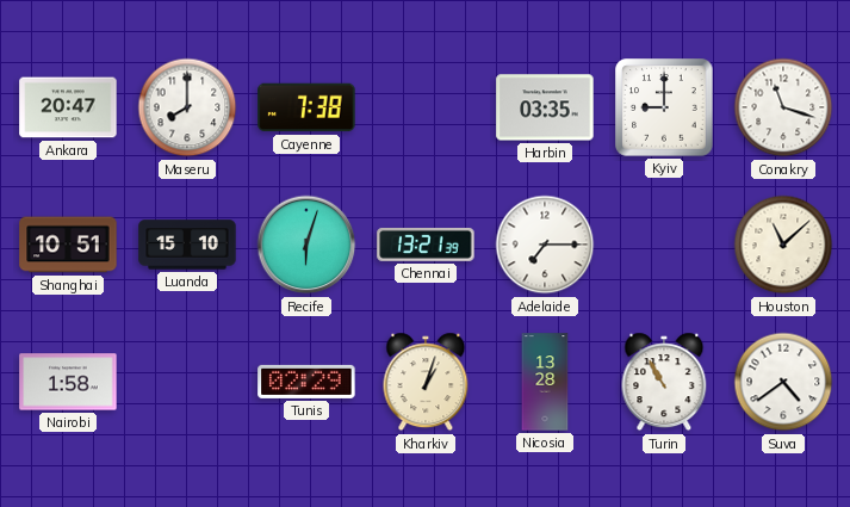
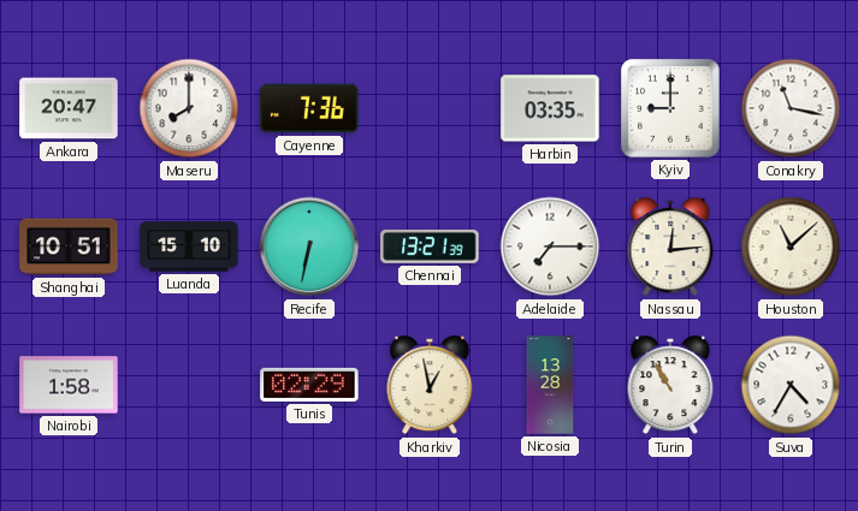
Cayenne: 7:38 -> 7:36 (309, 108)
Conakry: 11:18 -> 11:17 (791, 108)
Recife: 6:03 -> 6:32 (309, 246)
Nassau: none -> 12:14 (670, 246)
Kharkiv: 1:03 -> 12:58 (430, 385)
Suva: 4:39 -> 4:35 (791, 385)
